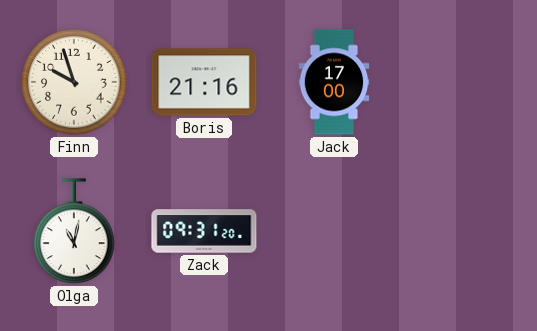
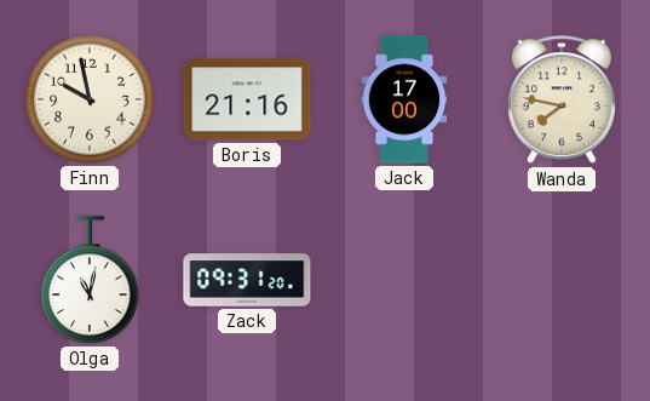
Finn: 9:57 -> 9:58 (90, 99)
Wanda: none -> 7:47 (562, 101)
